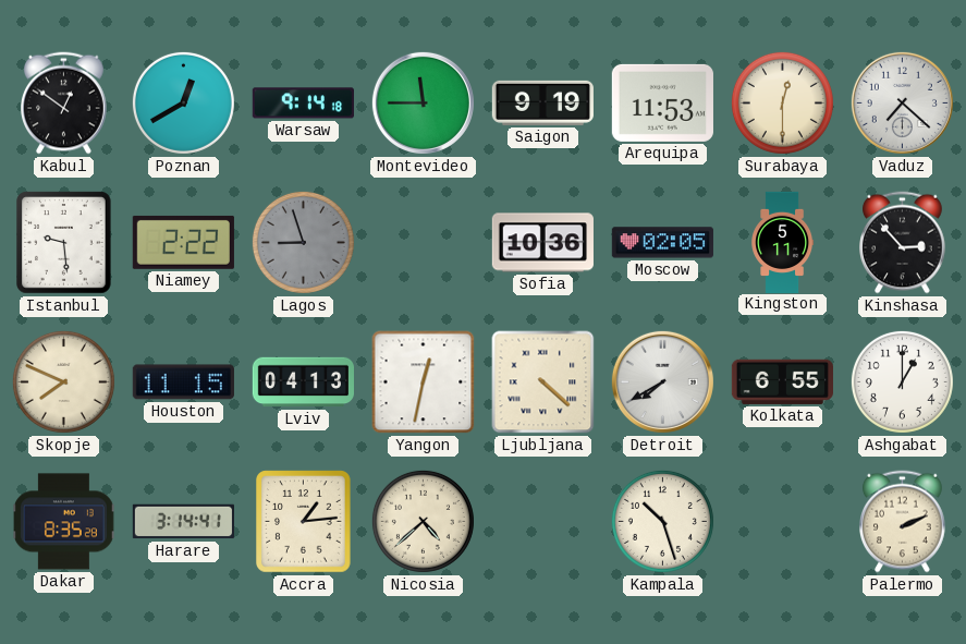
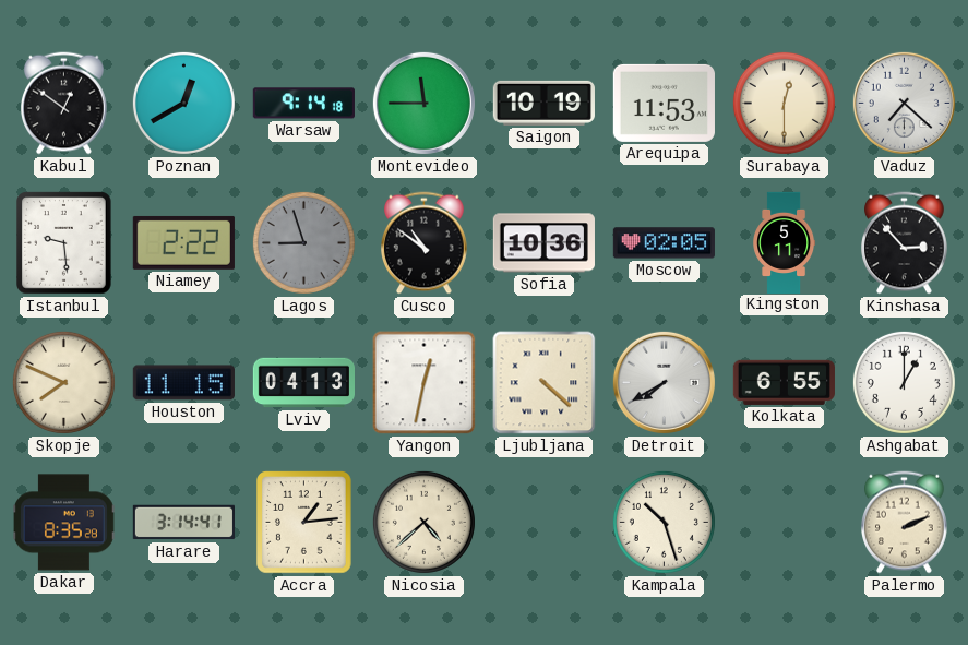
Saigon: 9:19 -> 10:19 (543, 103)
Cusco: none -> 10:51 (425, 243)
